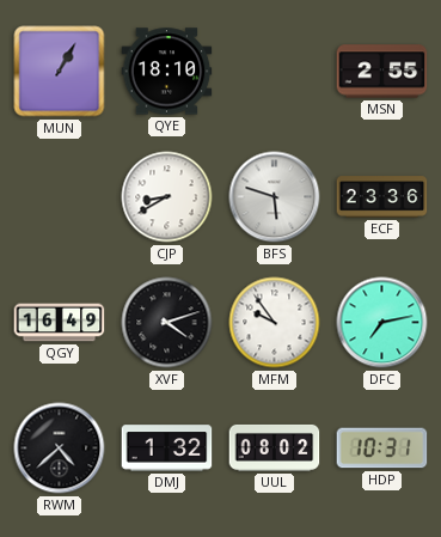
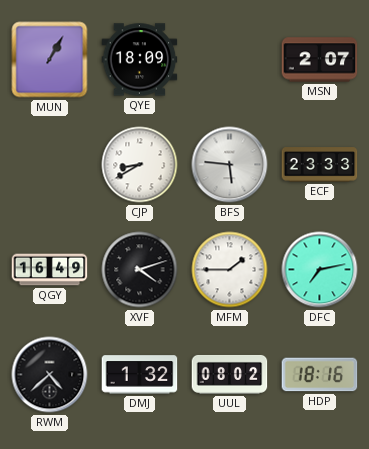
QYE: 18:10 -> 18:09 (140, 60)
MSN: 2:55 -> 2:07 (320, 60)
BFS: 5:48 -> 5:46 (230, 165)
ECF: 23:36 -> 23:33 (320, 165)
MFM: 9:54 -> 1:45 (230, 270)
HDP: 10:31 -> 18:16 (320, 375)
